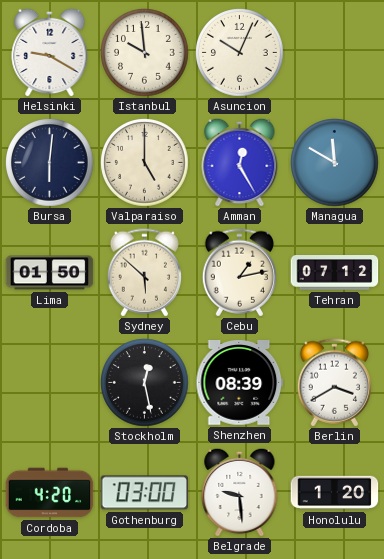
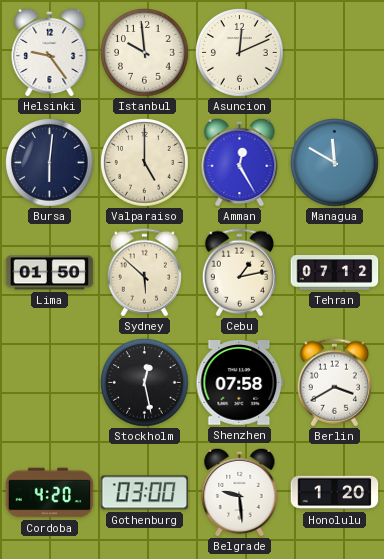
Helsinki: 9:20 -> 9:24 (50, 52)
Asuncion: 10:04 -> 12:11 (240, 53)
Shenzhen: 08:39 -> 07:58 (240, 383)
